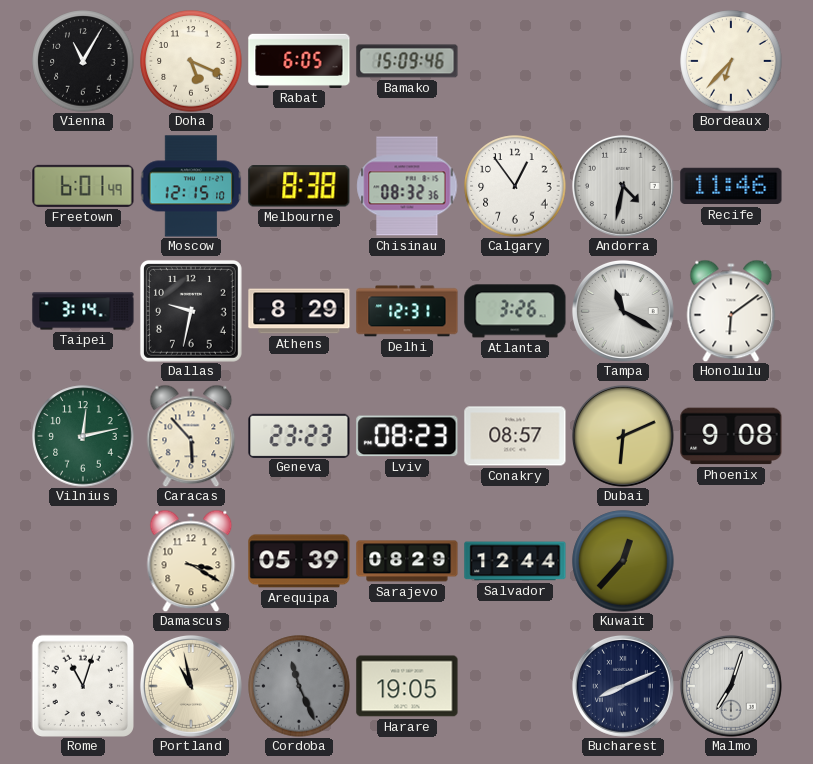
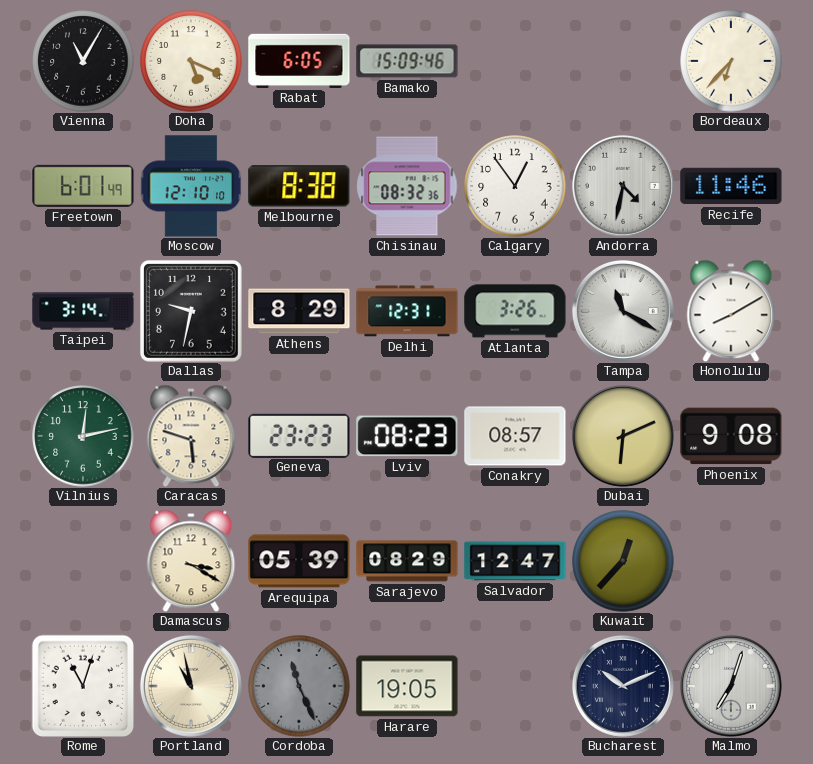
Moscow: 12:15 -> 12:10 (191, 186)
Honolulu: 6:09 -> 8:10 (731, 311)
Caracas: 5:53 -> 5:48 (191, 436)
Salvador: 12:44 -> 12:47 (515, 561)
Bucharest: 8:11 -> 10:11 (623, 686)
